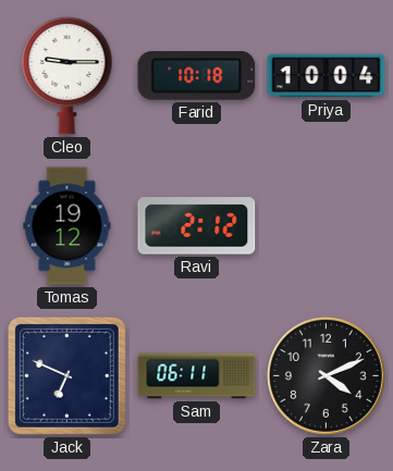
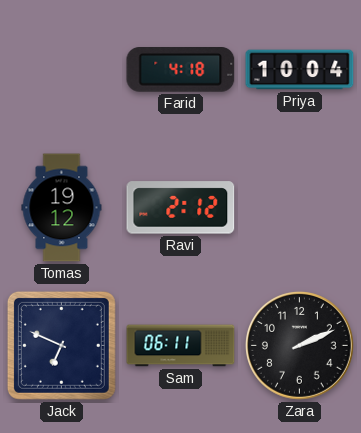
Cleo: 9:15 -> none (67, 75)
Farid: 10:18 -> 4:18 (181, 70)
Zara: 4:11 -> 2:11 (299, 345)
